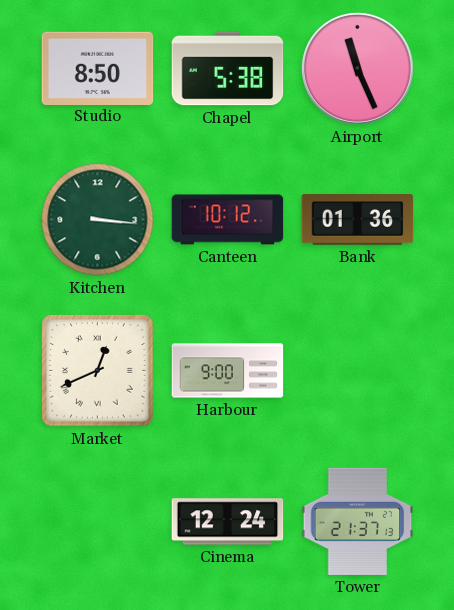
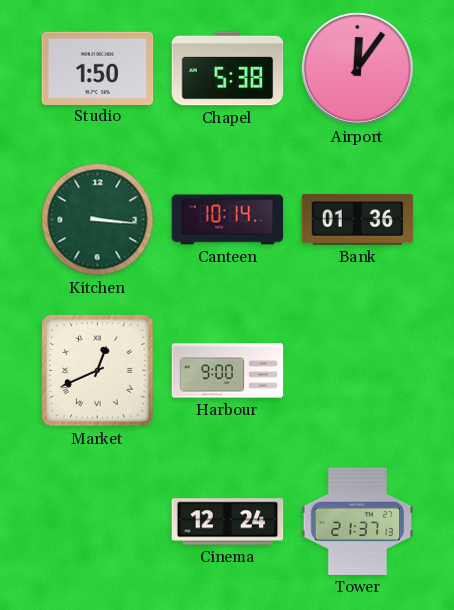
Studio: 8:50 -> 1:50 (98, 68)
Airport: 11:26 -> 12:06 (357, 68)
Canteen: 10:12 -> 10:14 (228, 220)
